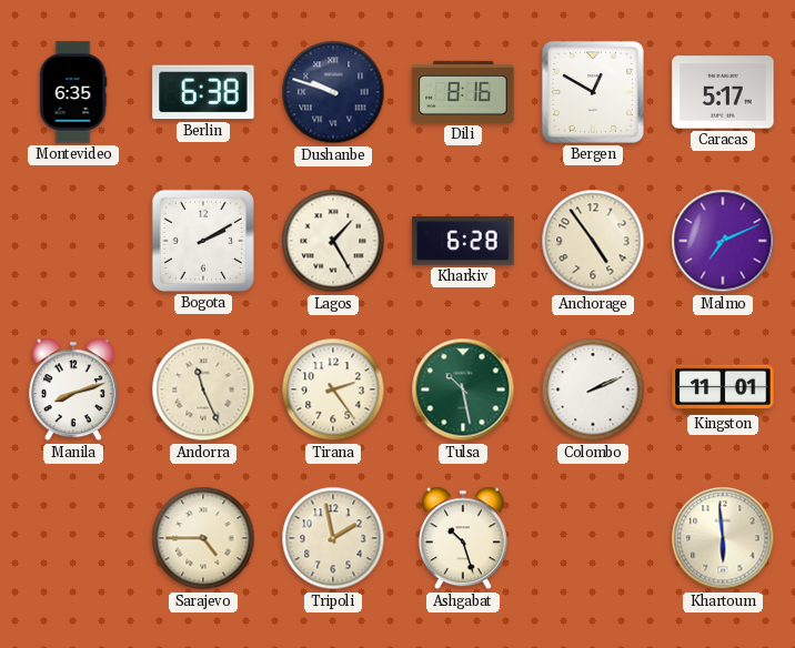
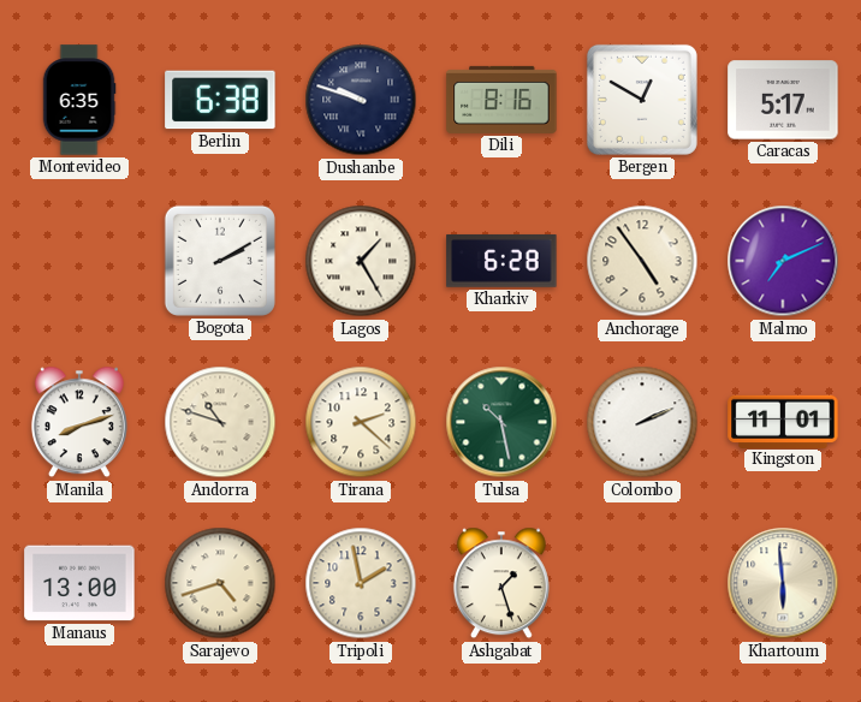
Andorra: 11:26 -> 10:48 (220, 422)
Tirana: 2:24 -> 2:22 (361, 422)
Manaus: none -> 13:00 (79, 583)
Sarajevo: 4:45 -> 4:42 (220, 583)
Ashgabat: 10:27 -> 1:27 (501, 583)
